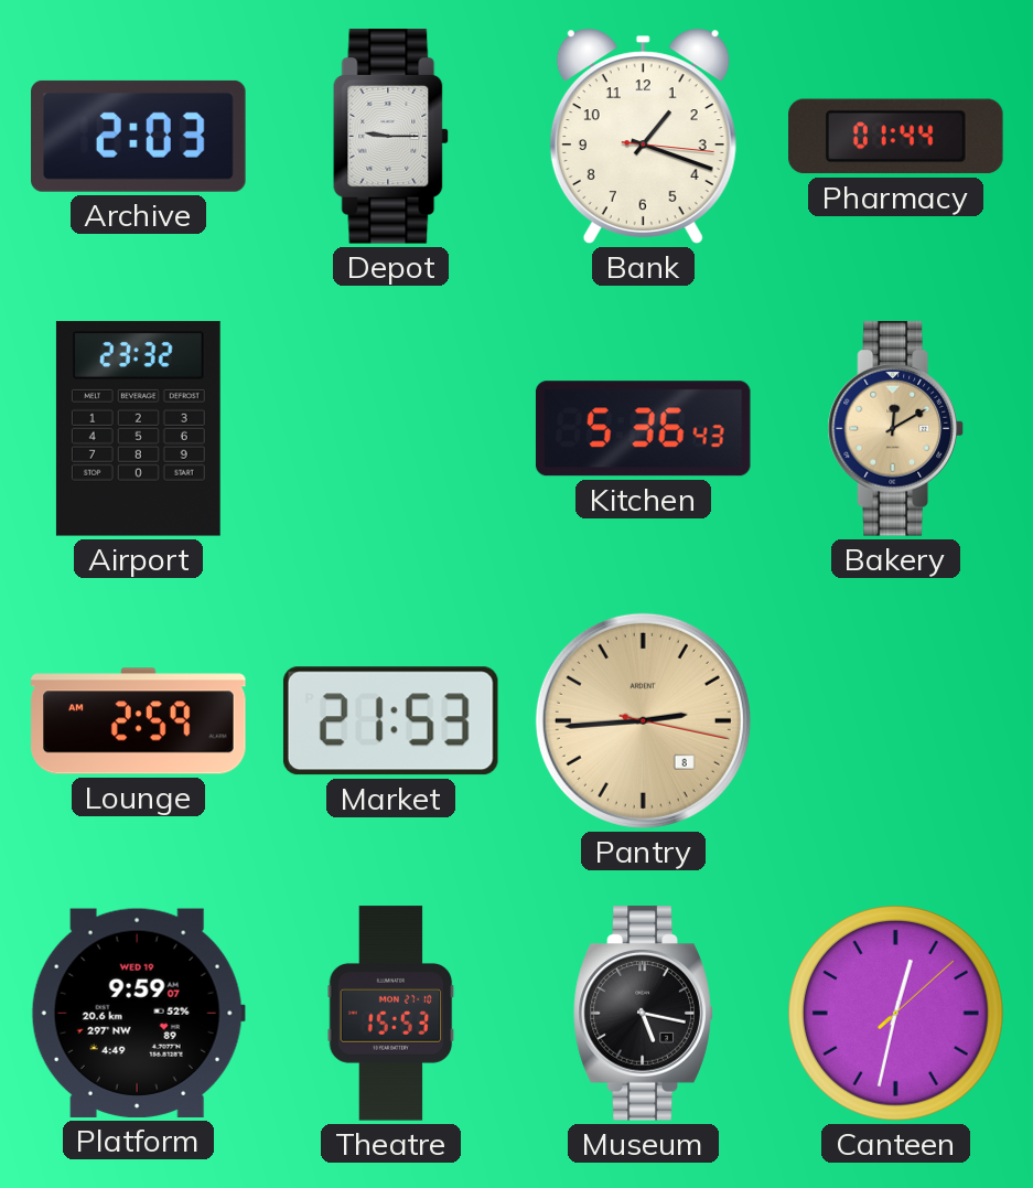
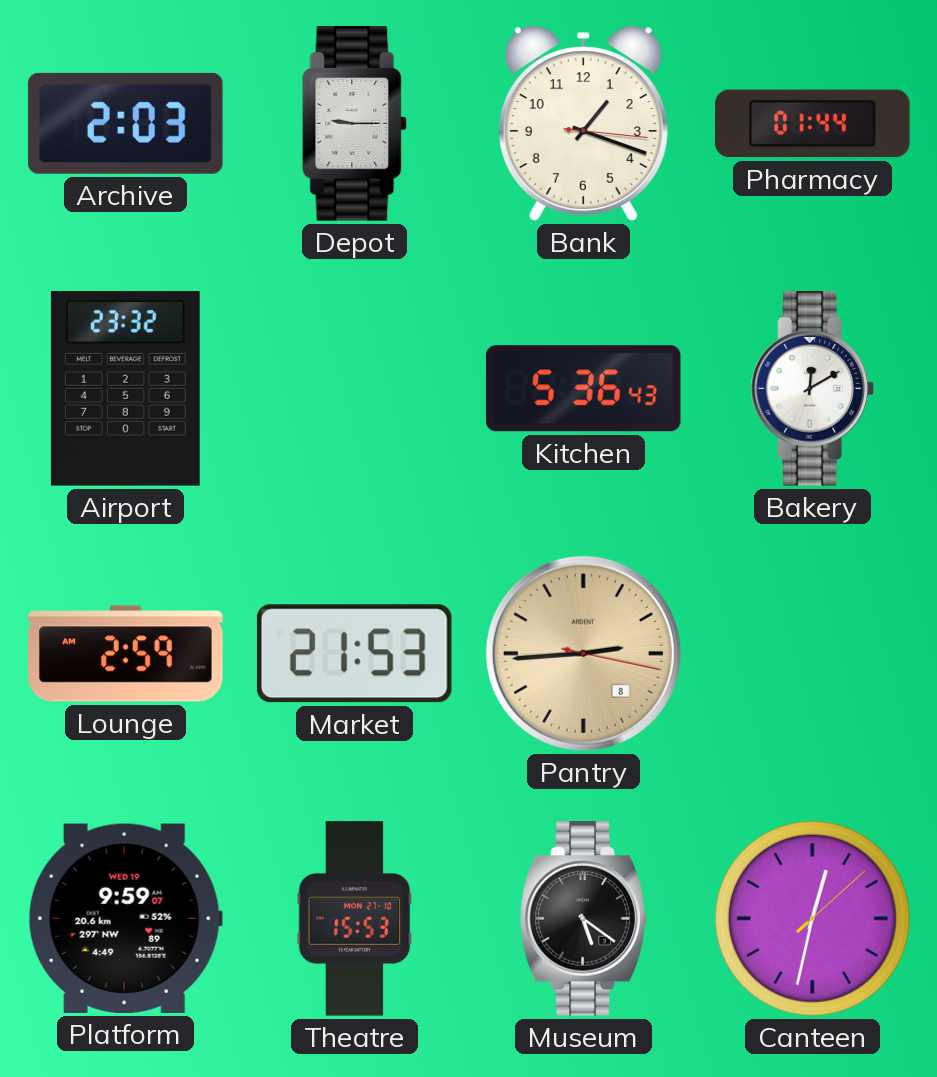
Bakery dial: champagne -> white (812, 389)
Museum: 5:17 -> 5:21 (584, 919)
